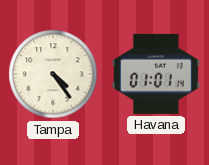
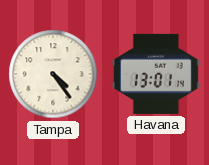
Havana: 01:01 -> 13:01 (156, 74)
